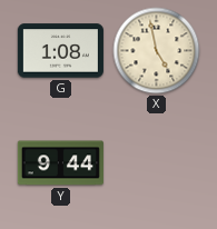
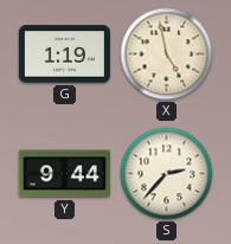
G: 1:08 -> 1:19 (64, 54)
S: none -> 2:37 (167, 174)
